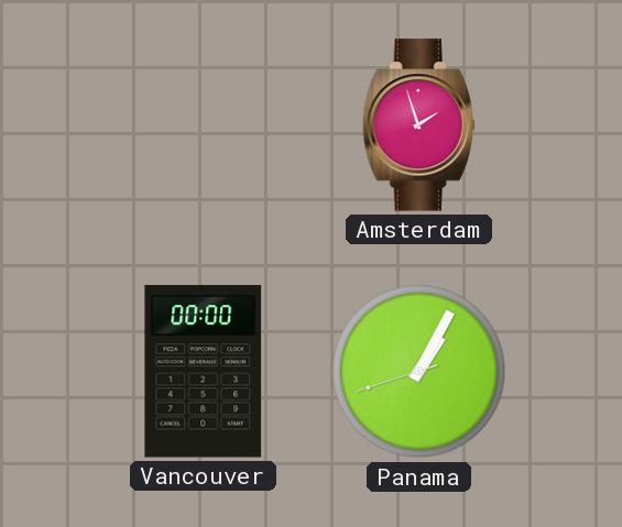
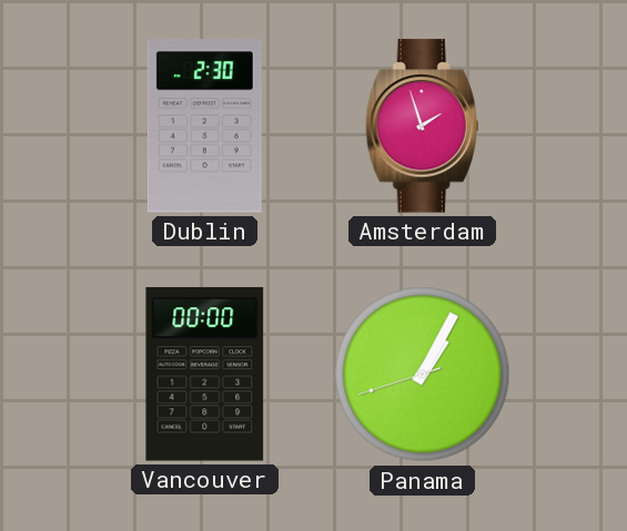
Dublin: none -> 2:30 (204, 126)
